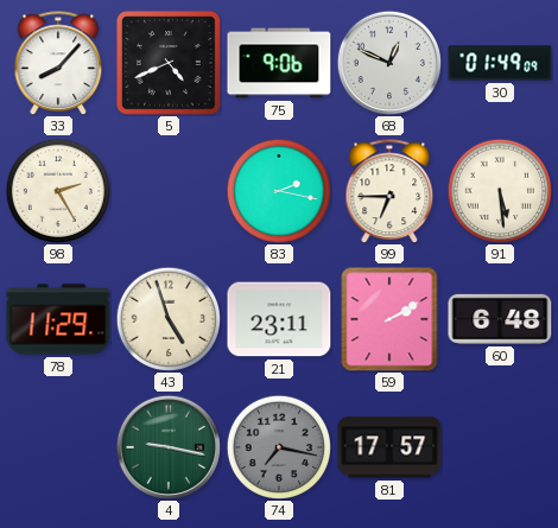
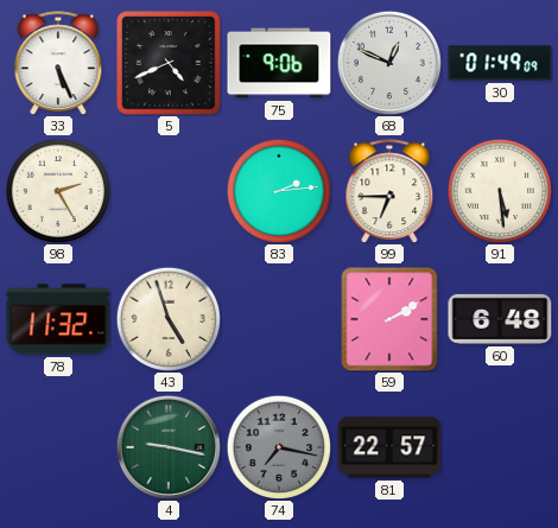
33: 8:07 -> 5:26 (58, 63)
83: 2:17 -> 2:14 (278, 190)
78: 11:29 -> 11:32 (58, 319)
21: 23:11 -> none (279, 319)
81: 17:57 -> 22:57 (389, 447)
